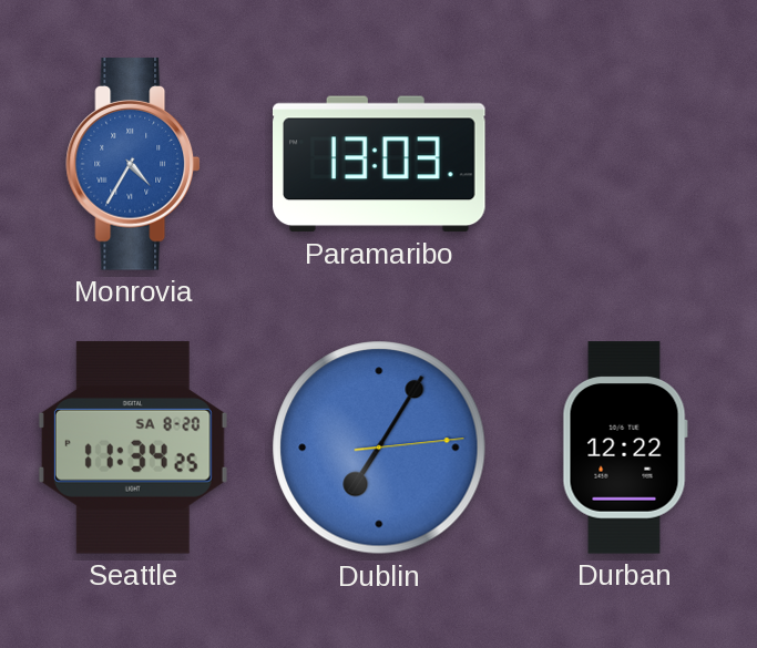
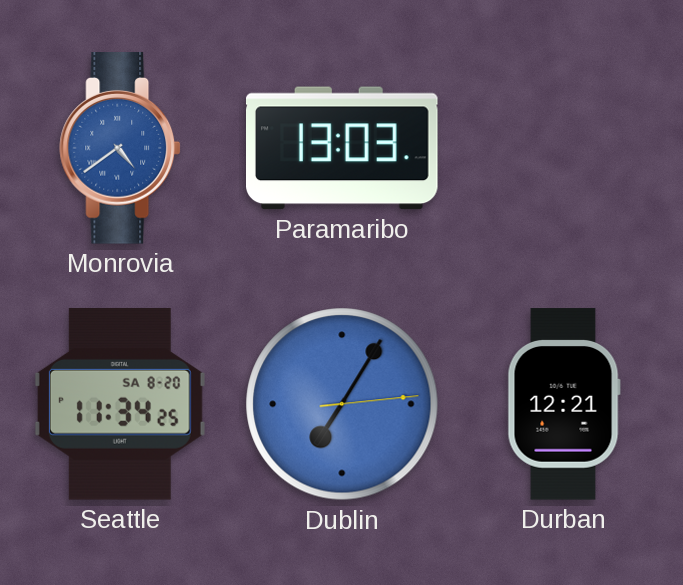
Monrovia: 4:35 -> 4:39 (120, 148)
Durban: 12:22 -> 12:21 (564, 404)
